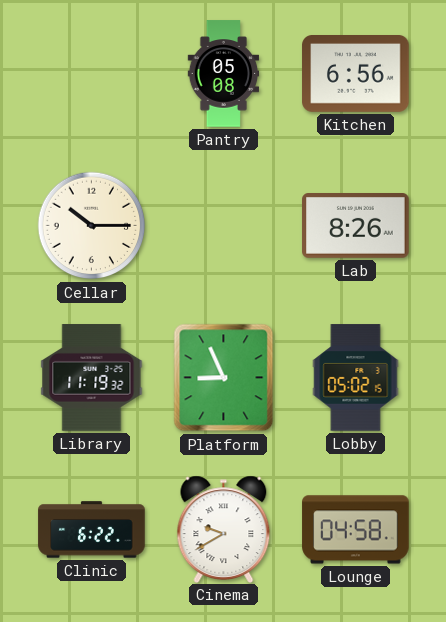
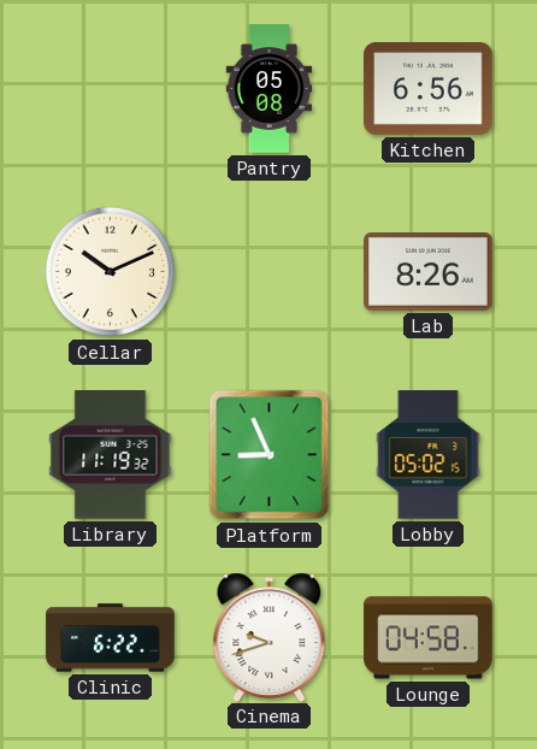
Cellar: 10:15 -> 10:11 (111, 272)
Cinema: 9:40 -> 9:42 (270, 637)
